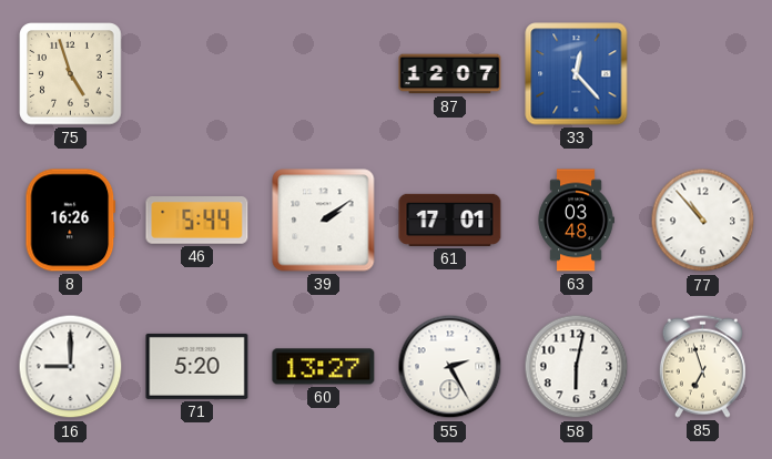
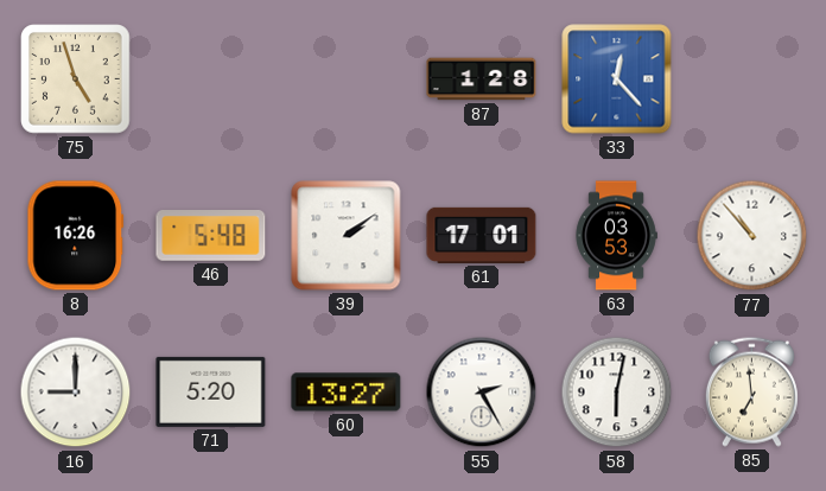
87: 12:07 -> 1:28 (482, 79)
46: 5:44 -> 5:48 (211, 236)
63: 03:48 -> 03:53 (616, 236)
85: 6:57 -> 6:59 (751, 391)
